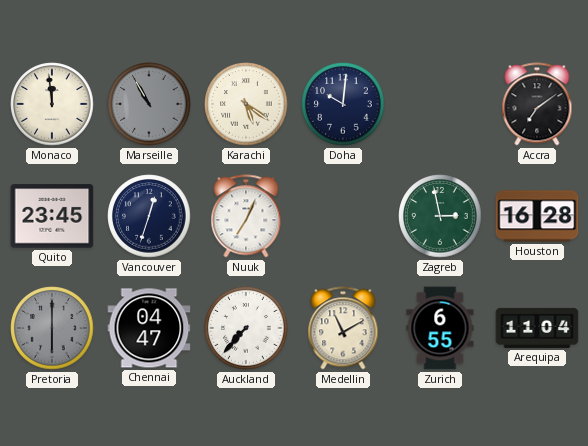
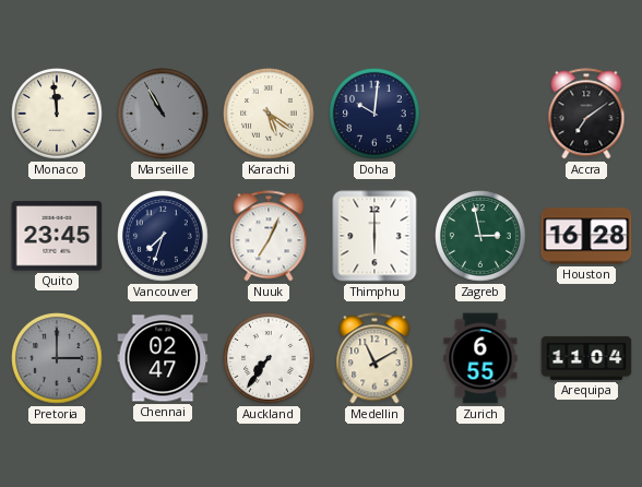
Vancouver: 12:33 -> 7:33 (163, 236)
Thimphu: none -> 6:00 (374, 236)
Pretoria: 6:00 -> 3:00 (57, 358)
Chennai: 04:47 -> 02:47 (163, 358)
Auckland: 7:37 -> 7:36 (269, 358)
